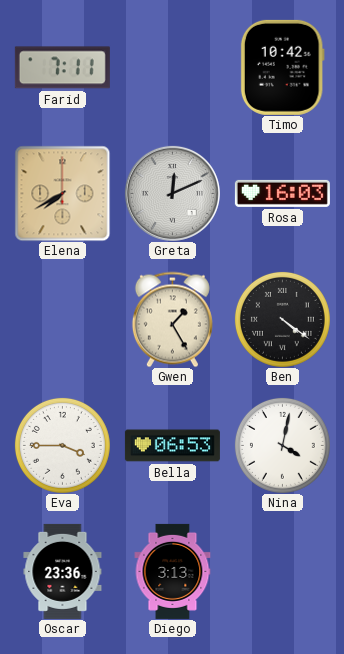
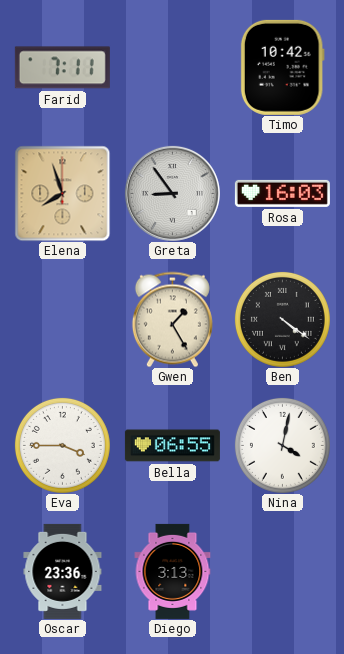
Elena: 7:40 -> 7:57 (62, 193)
Greta: 12:11 -> 8:54 (172, 193)
Bella: 06:53 -> 06:55 (172, 446)
